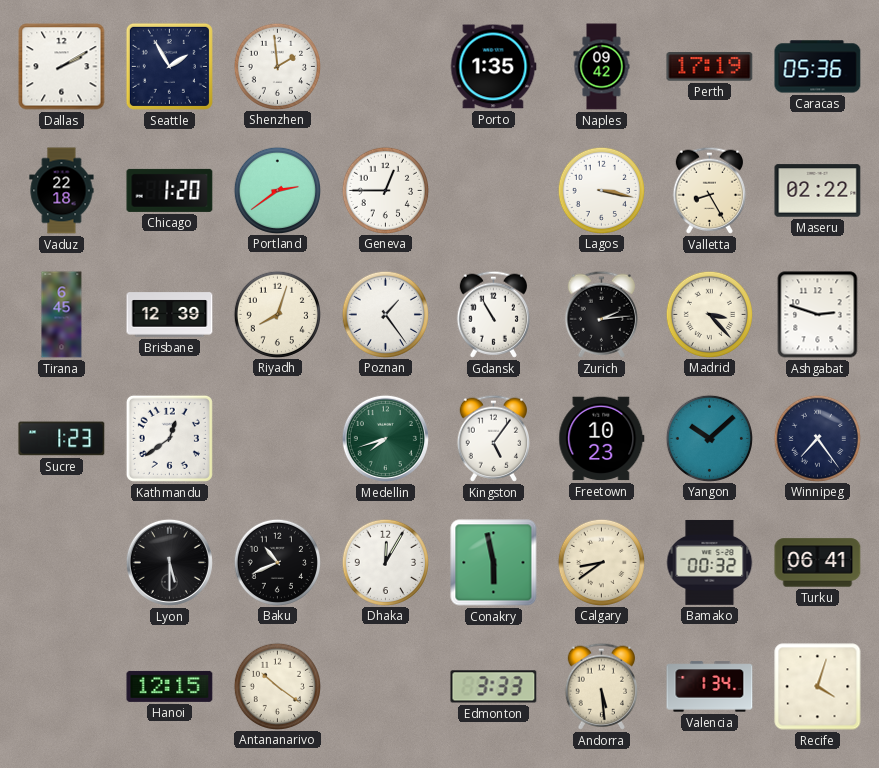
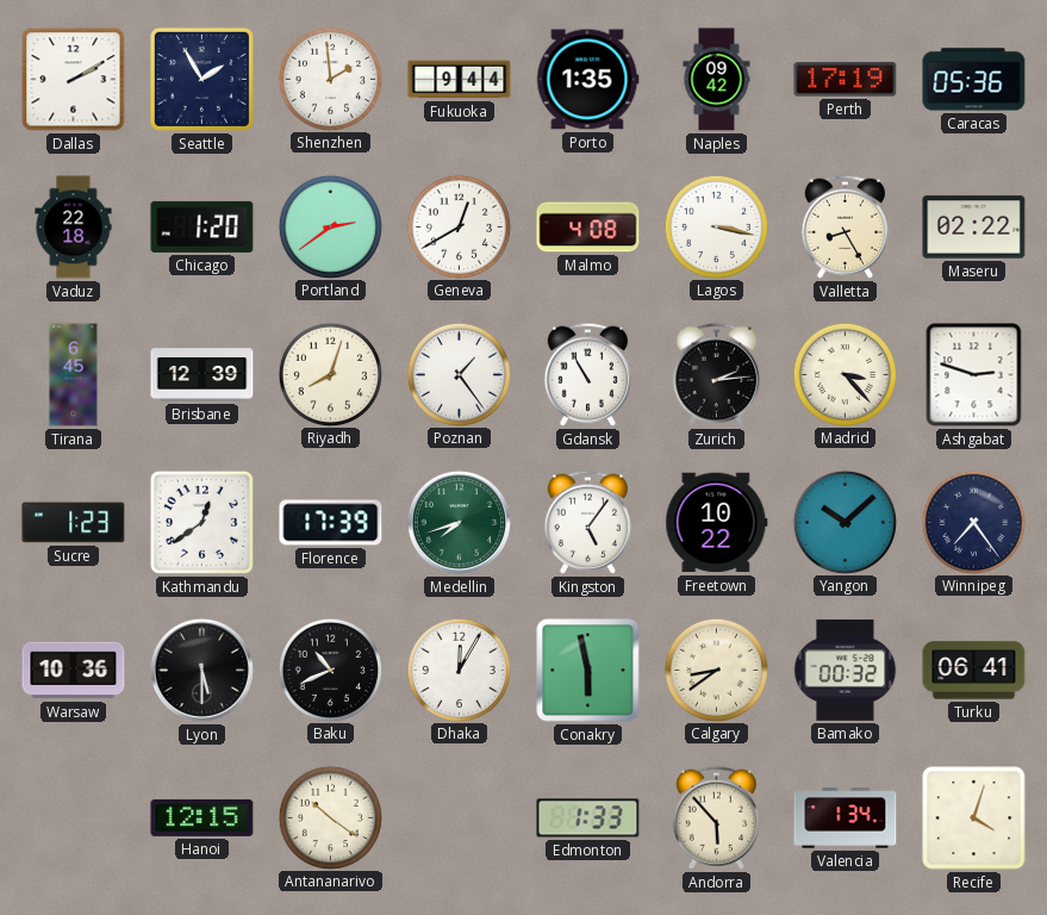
Fukuoka: none -> 9:44 (460, 80)
Geneva: 12:45 -> 12:40 (459, 226)
Malmo: none -> 4:08 (588, 228)
Florence: none -> 17:39 (331, 523)
Freetown: 10:23 -> 10:22 (717, 523)
Warsaw: none -> 10:36 (74, 671)
Edmonton: 3:33 -> 1:33 (588, 818)
Andorra: 5:29 -> 5:53 (716, 817)
